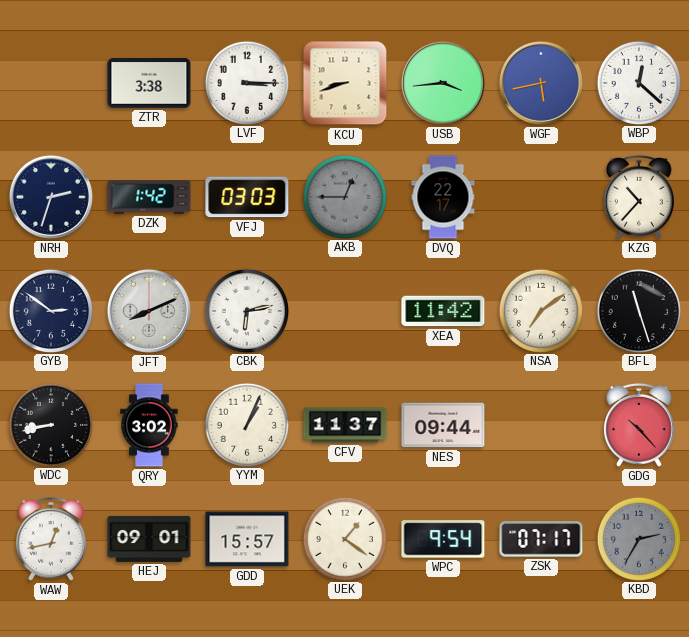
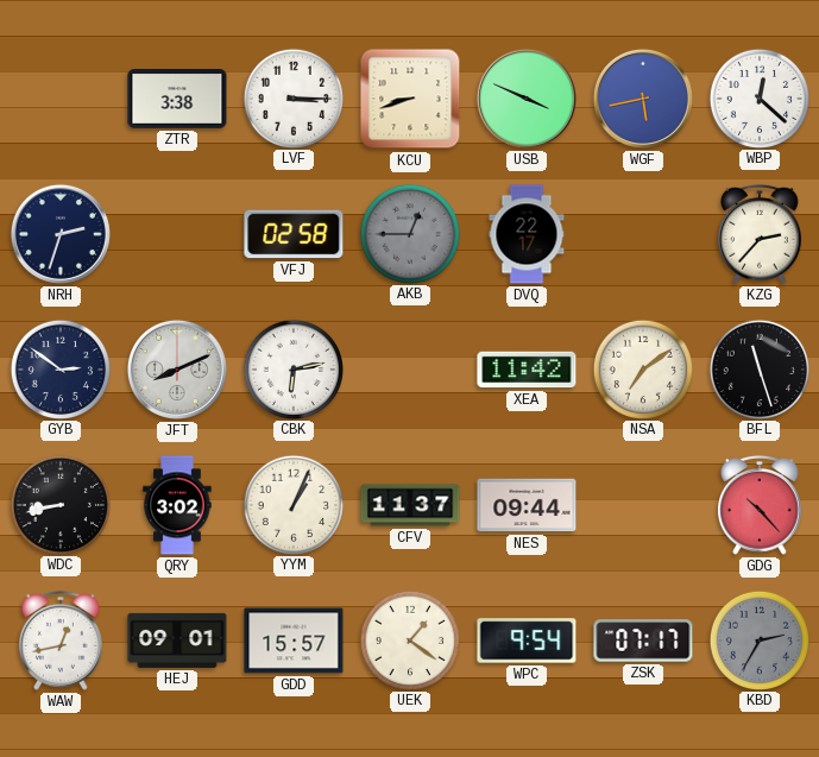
USB: 3:44 -> 3:49 (527, 99)
DZK: 1:42 -> none (149, 197)
VFJ: 03:03 -> 02:58 (294, 234)
KZG: 10:37 -> 2:37 (761, 234)
